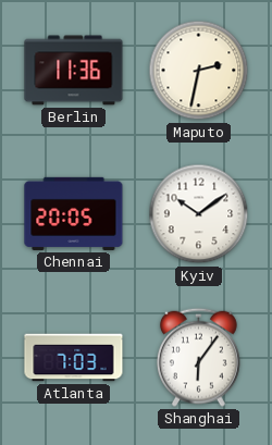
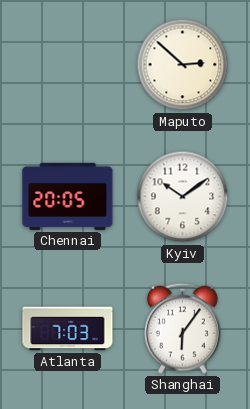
Berlin: 11:36 -> none (74, 71)
Maputo: 2:32 -> 2:52 (183, 65)
